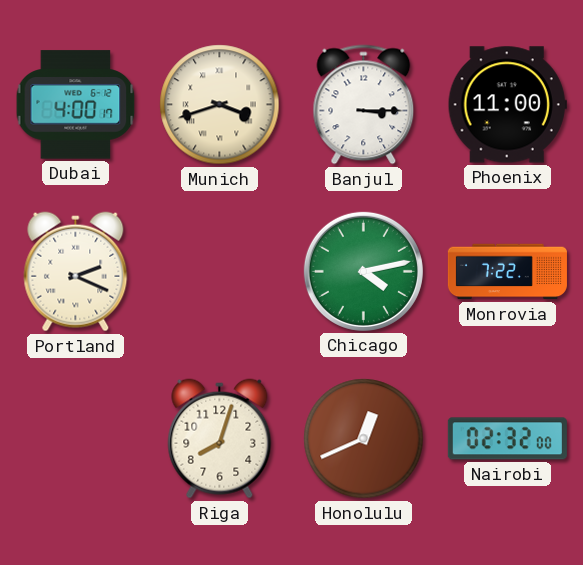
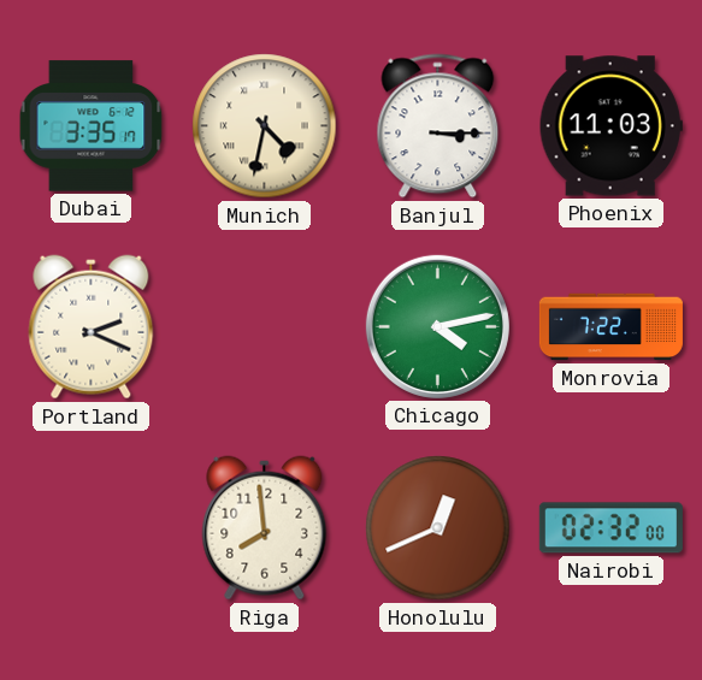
Dubai: 4:00 -> 3:35 (92, 126)
Munich: 3:42 -> 4:32 (265, 126)
Phoenix: 11:00 -> 11:03 (610, 126)
Riga: 8:03 -> 7:59 (265, 528)
